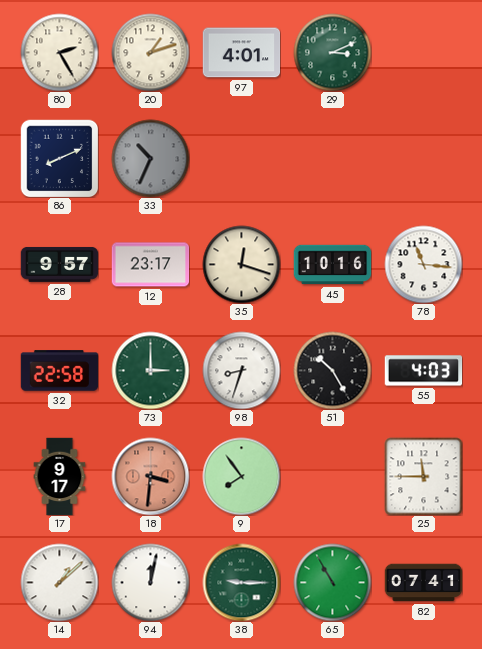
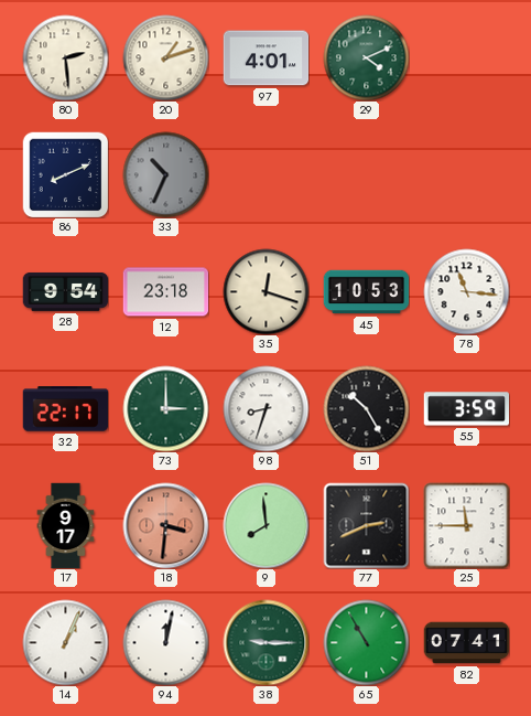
80: 2:25 -> 2:29 (65, 57)
29: 3:11 -> 4:11 (366, 57)
28: 9:57 -> 9:54 (65, 291)
12: 23:17 -> 23:18 (165, 292)
45: 10:16 -> 10:53 (366, 292)
32: 22:58 -> 22:17 (65, 409)
55: 4:03 -> 3:59 (466, 409)
9: 7:54 -> 7:59 (265, 525)
77: none -> 2:41 (366, 525)
14: 1:08 -> 1:04 (65, 642)
